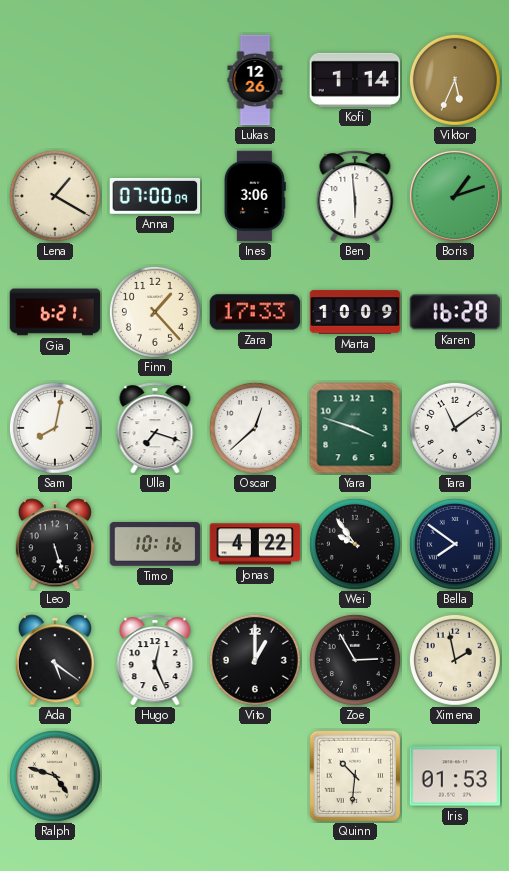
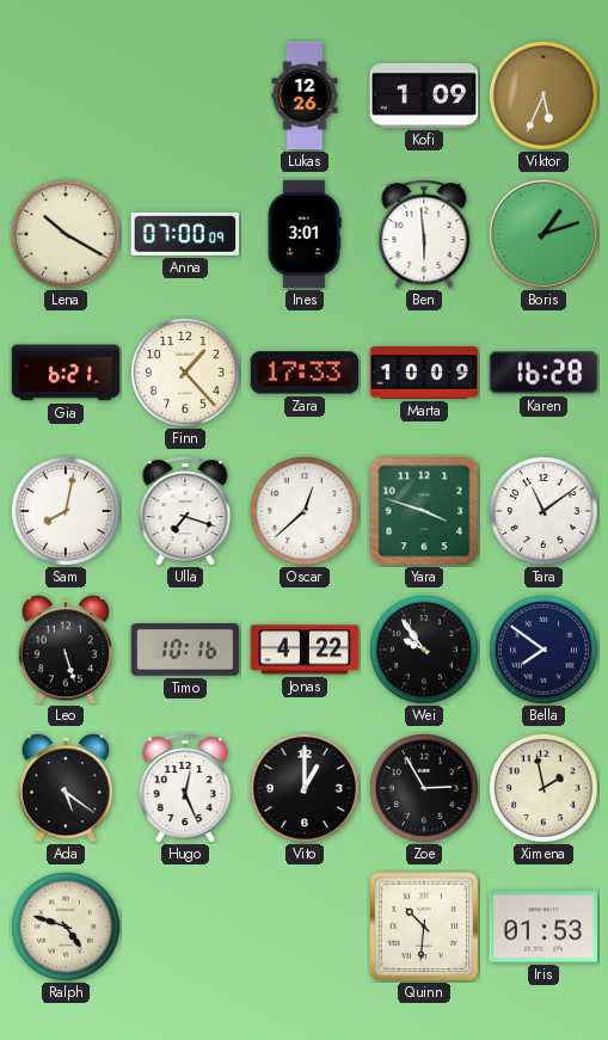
Kofi: 1:14 -> 1:09 (424, 96)
Lena: 1:20 -> 10:20 (66, 234)
Ines: 3:06 -> 3:01 (305, 234)
